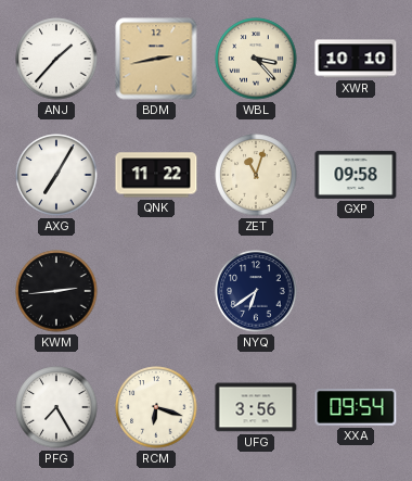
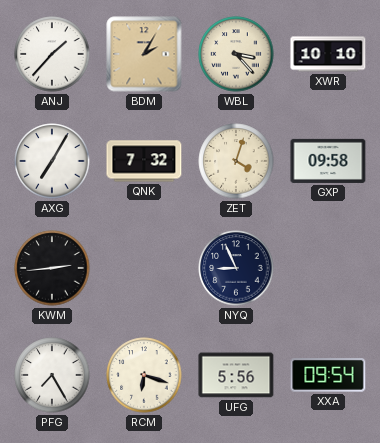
BDM: 2:43 -> 2:05 (144, 54)
QNK: 11:22 -> 7:32 (144, 161)
ZET: 11:03 -> 4:03 (236, 161)
NYQ: 6:39 -> 8:56 (236, 268)
UFG: 3:56 -> 5:56 (236, 375)
